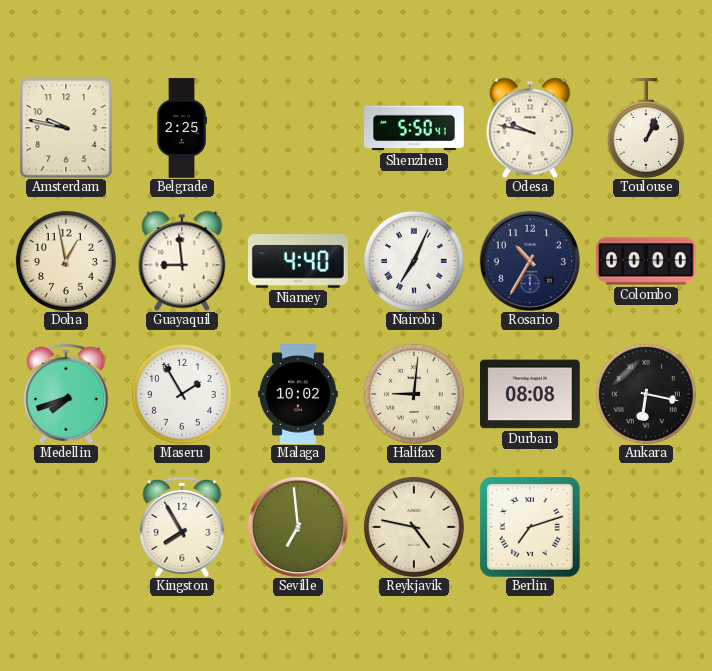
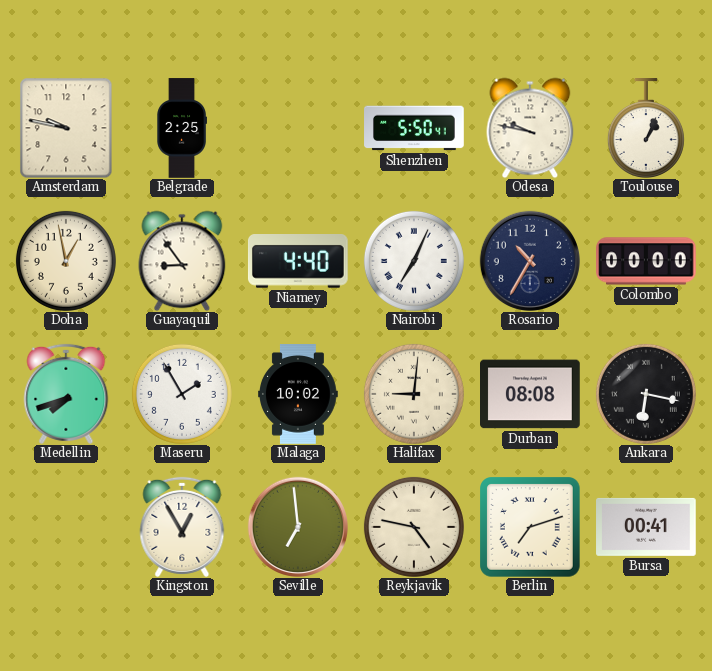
Guayaquil: 8:59 -> 8:54 (182, 261)
Kingston: 7:55 -> 12:55 (182, 527)
Bursa: none -> 00:41 (646, 527)
